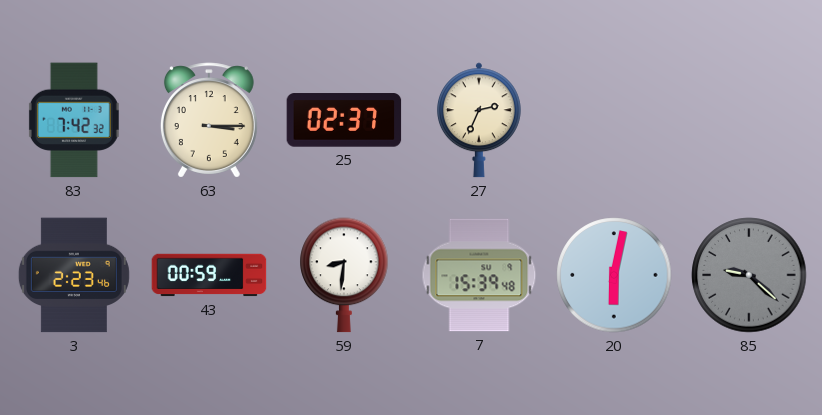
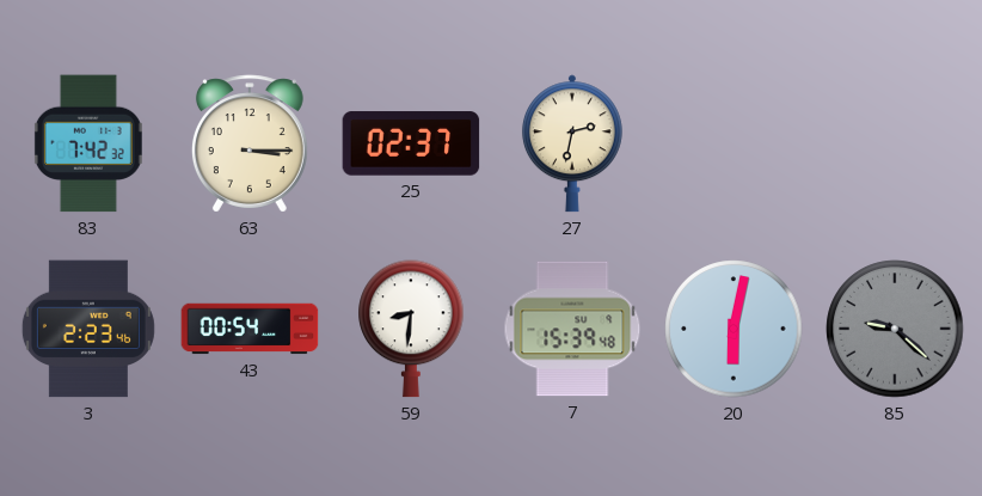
27: 2:34 -> 2:32 (572, 143)
43: 00:59 -> 00:54 (250, 329)
